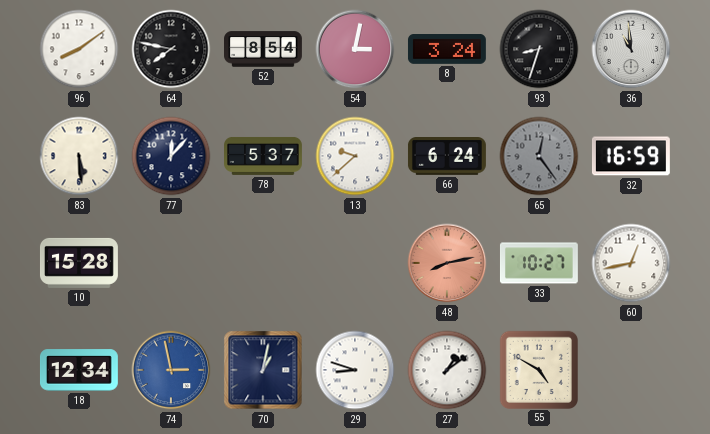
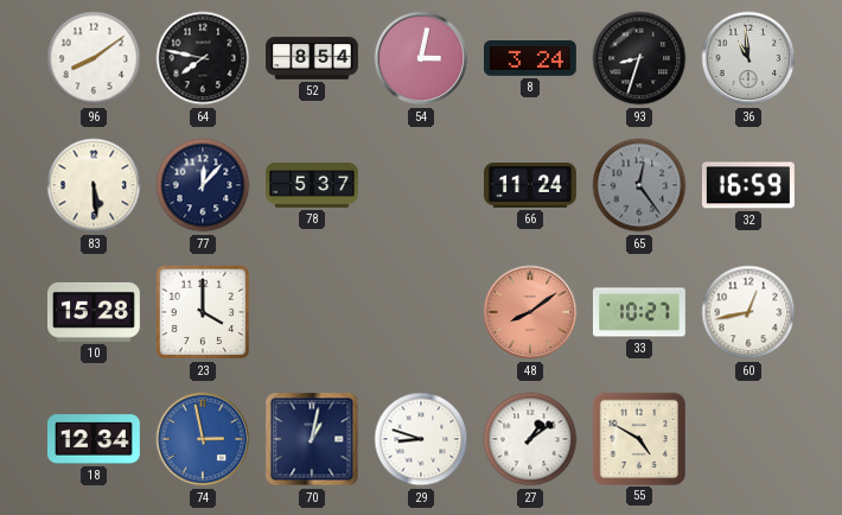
13: 9:38 -> none (355, 156)
66: 6:24 -> 11:24 (530, 186)
23: none -> 4:00 (203, 312)
48: 8:13 -> 8:09 (530, 312)
